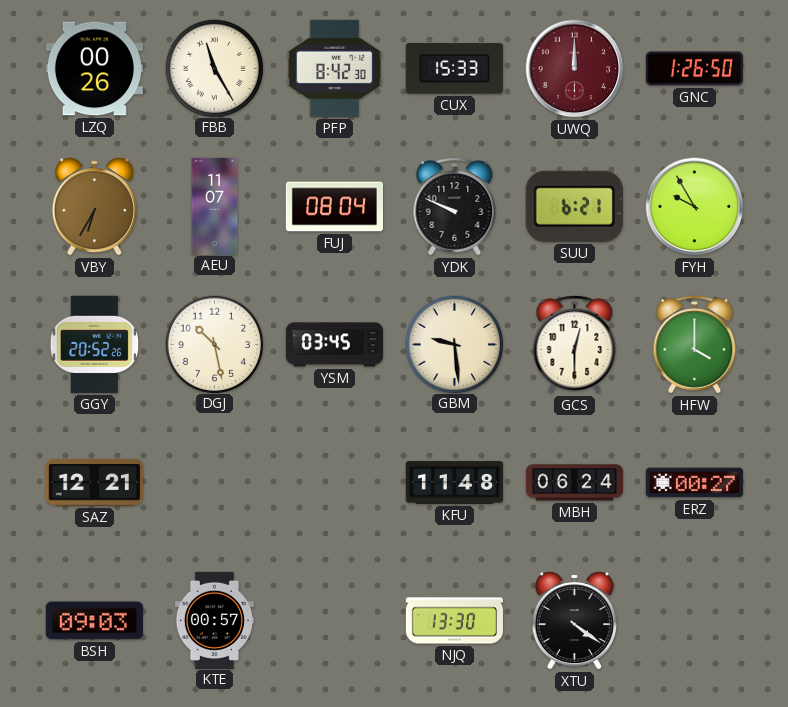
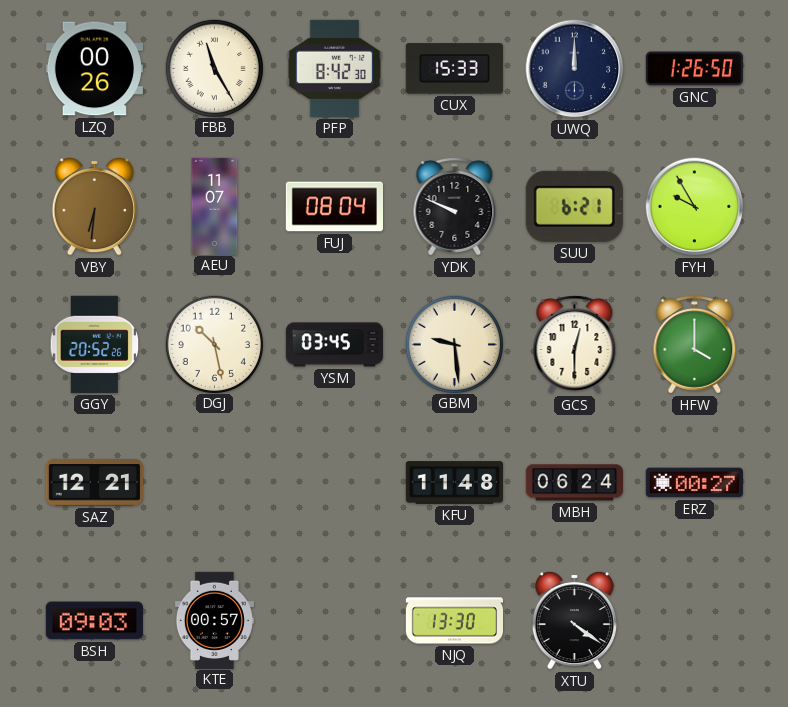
UWQ dial: burgundy -> navy (575, 69)
VBY: 6:35 -> 6:31 (94, 206)
